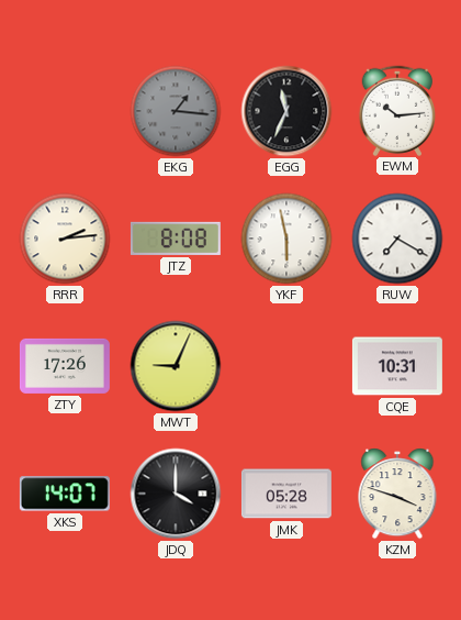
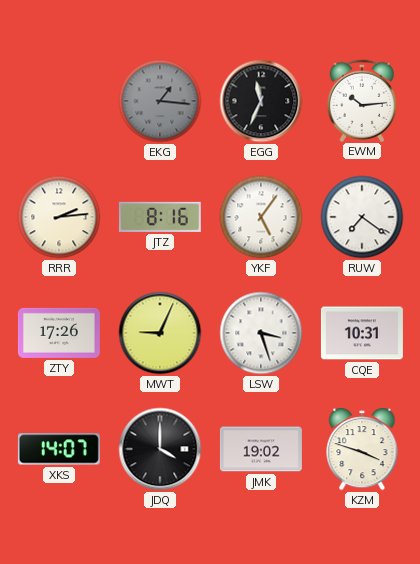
JTZ: 8:08 -> 8:16 (160, 217)
YKF: 5:58 -> 5:06 (261, 217)
RUW: 7:20 -> 7:21 (362, 217)
LSW: none -> 3:27 (261, 333)
JMK: 05:28 -> 19:02 (261, 449)
